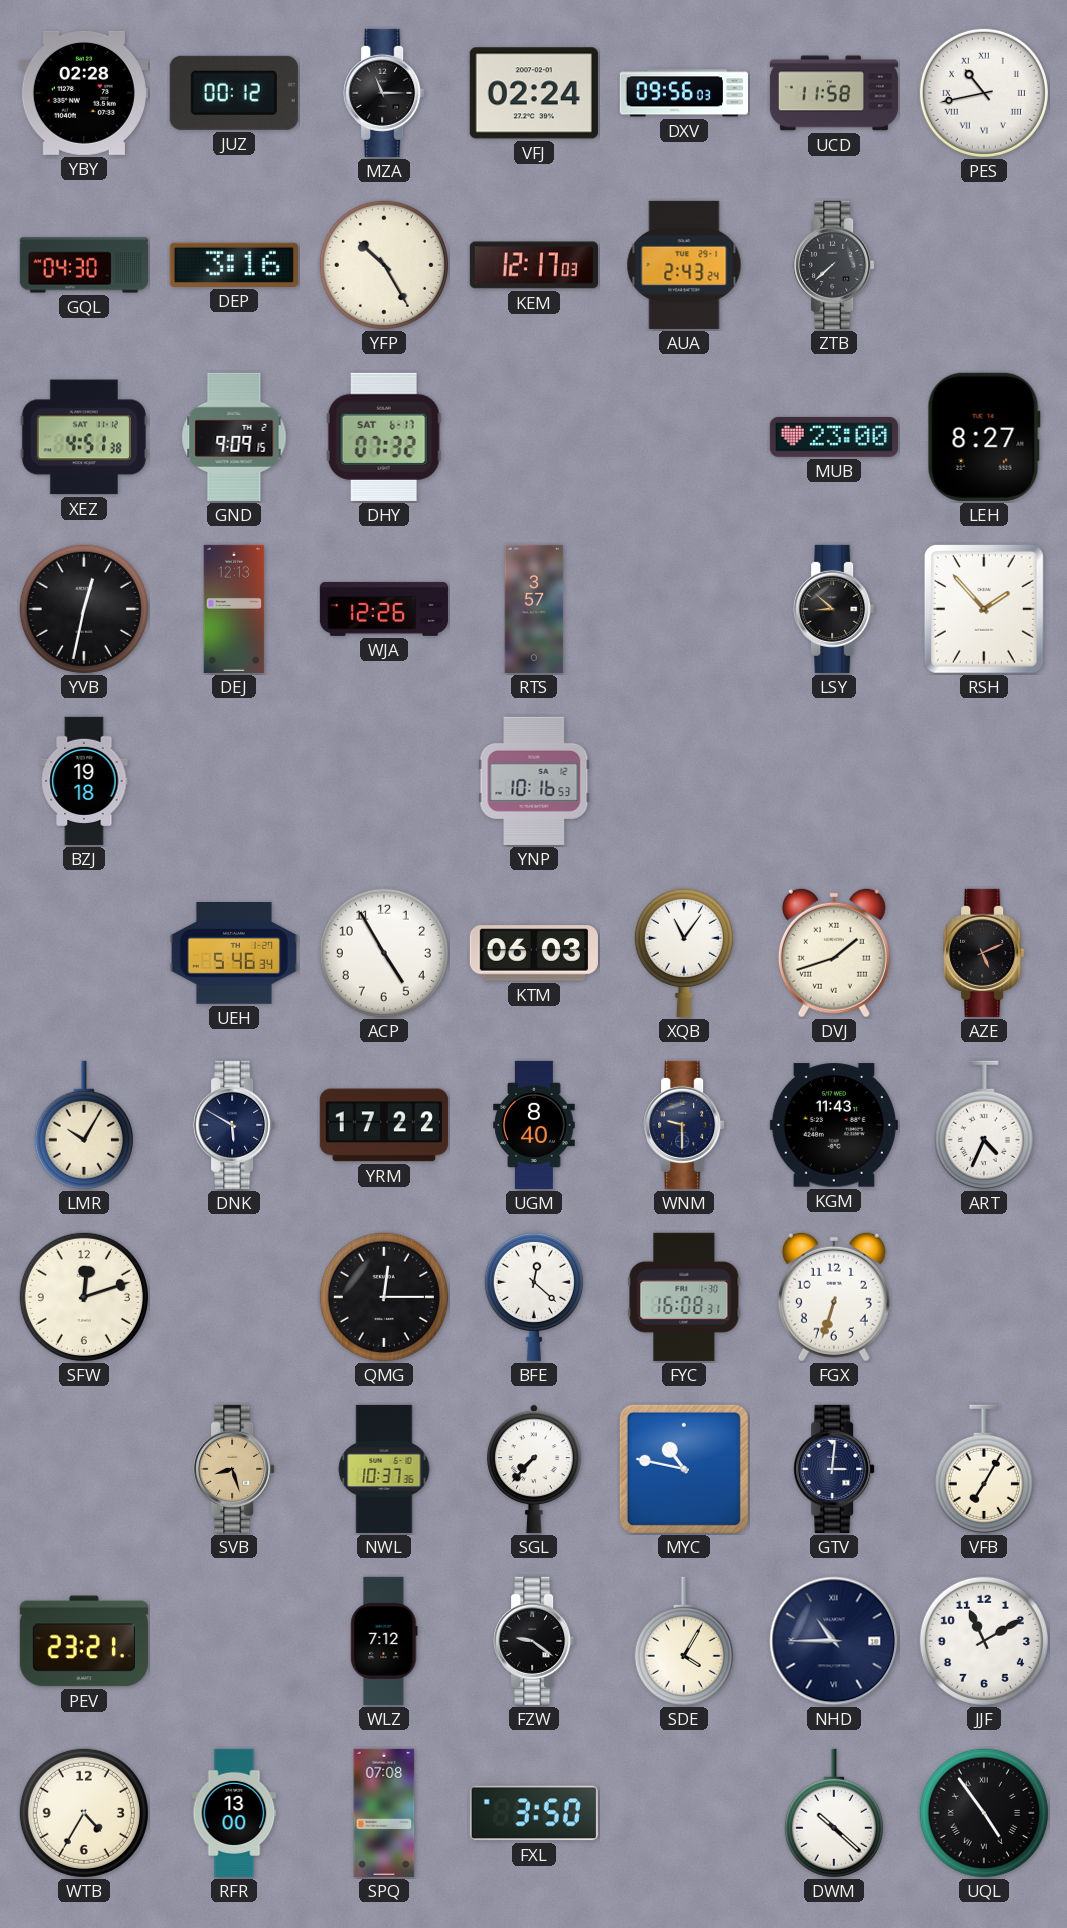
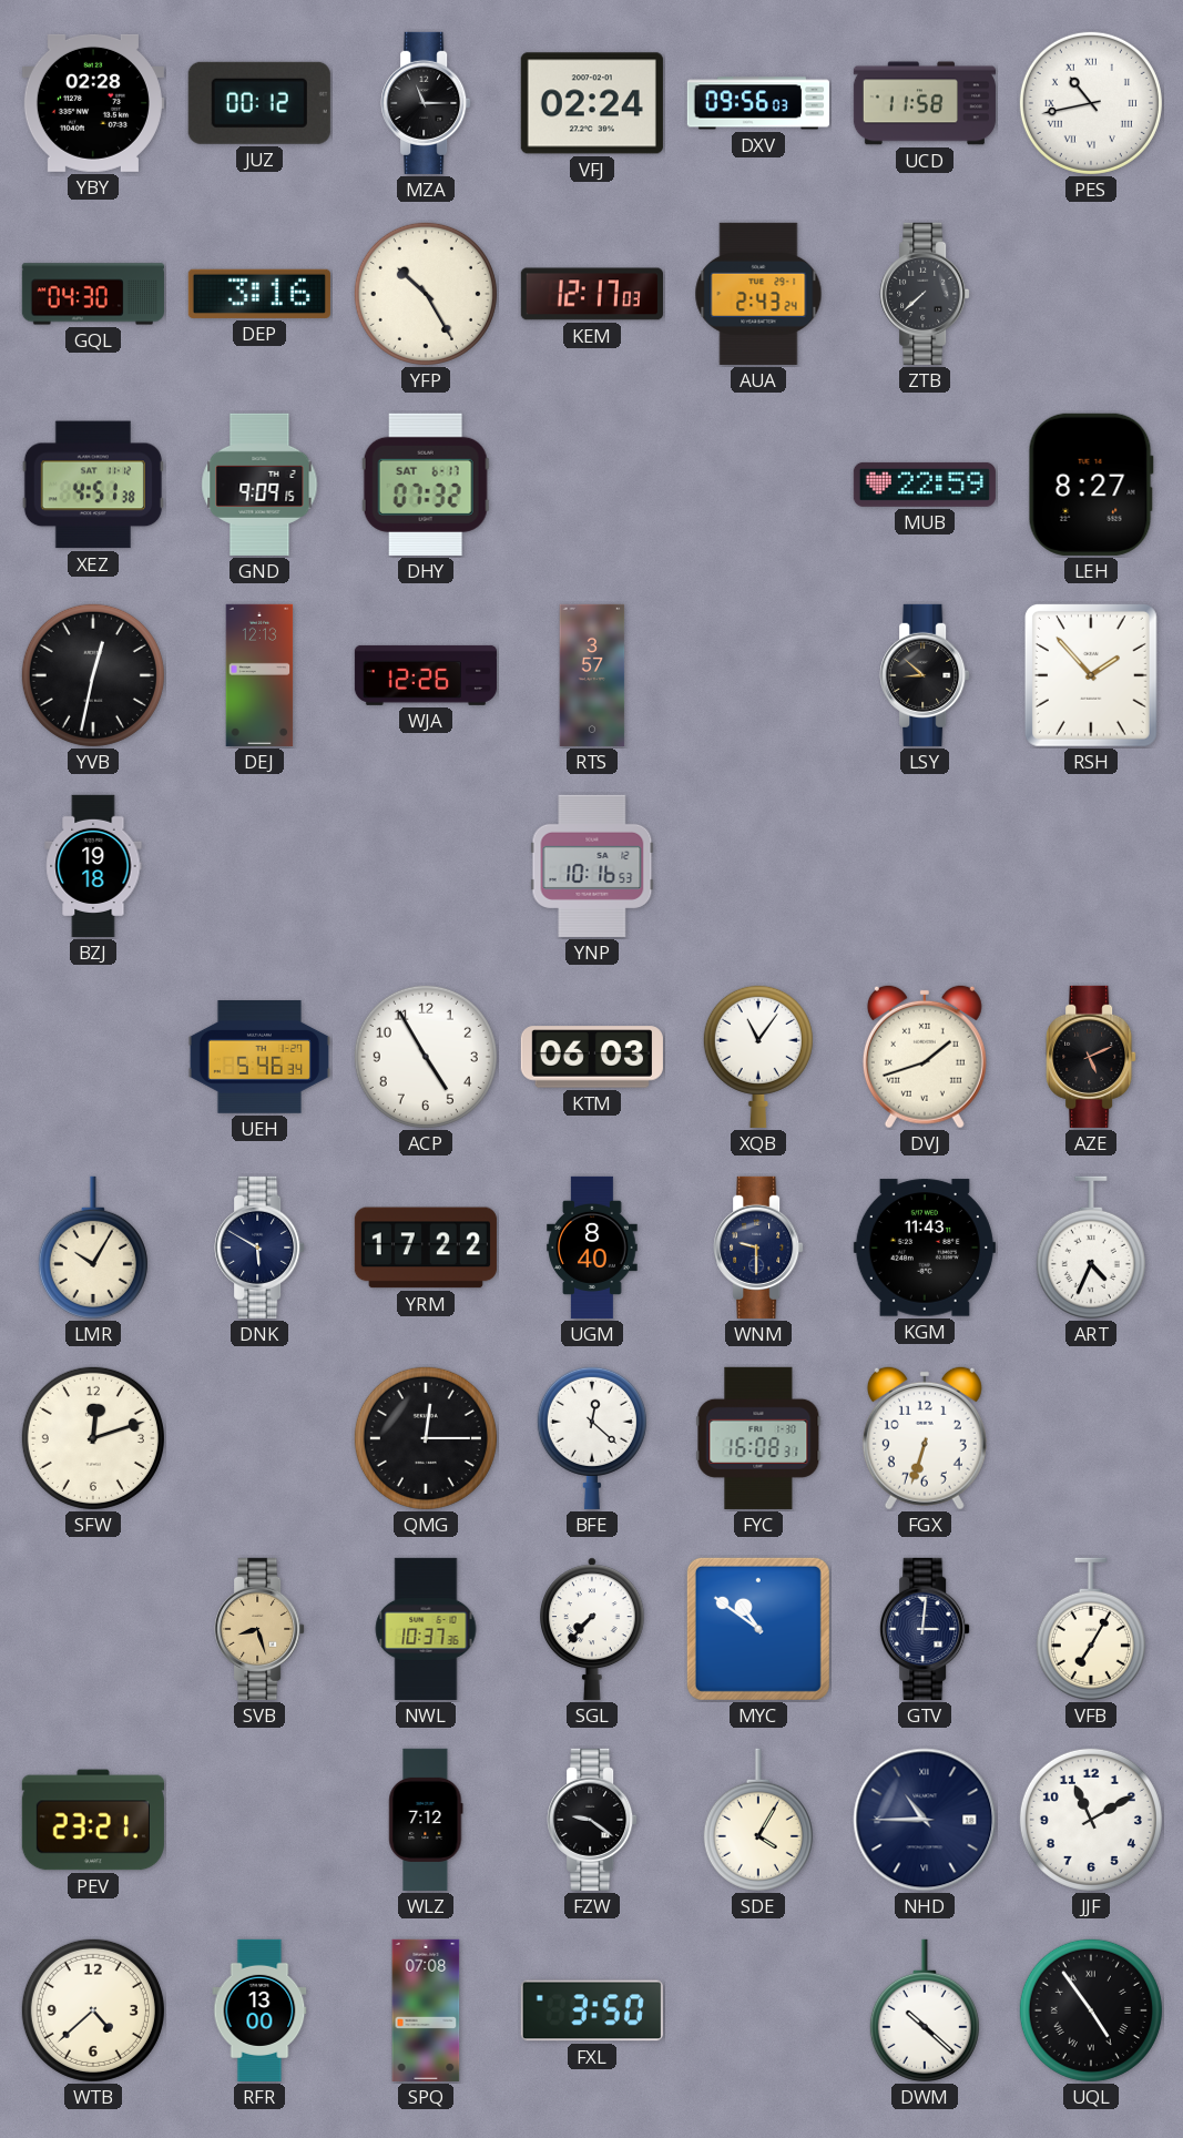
MUB: 23:00 -> 22:59 (925, 485)
MYC: 10:47 -> 10:51 (758, 1629)
WTB: 4:35 -> 4:38 (93, 2010)
